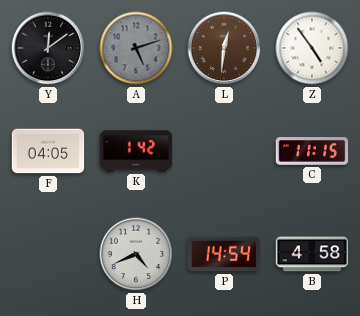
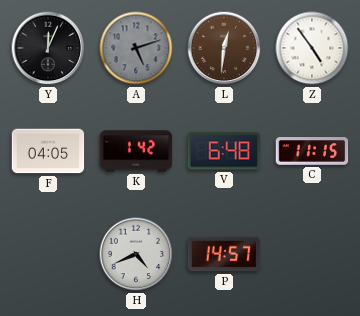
Y: 12:09 -> 12:04 (48, 48)
V: none -> 6:48 (224, 151)
P: 14:54 -> 14:57 (224, 254)
B: 4:58 -> none (312, 254)
